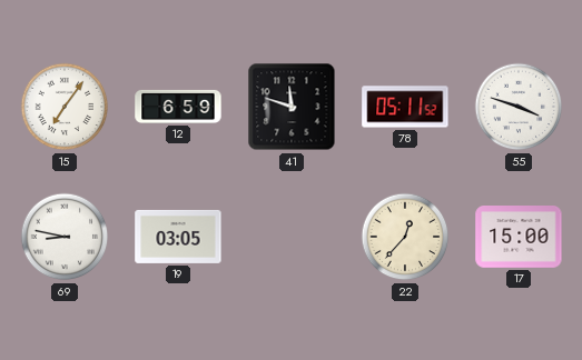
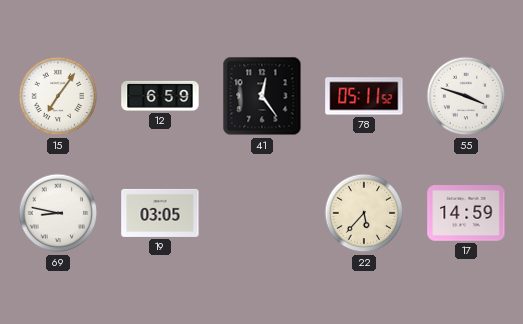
41: 11:48 -> 12:24 (262, 96)
22: 12:37 -> 5:37 (364, 213)
17: 15:00 -> 14:59 (466, 214)
